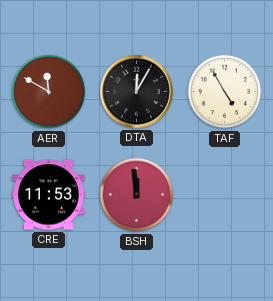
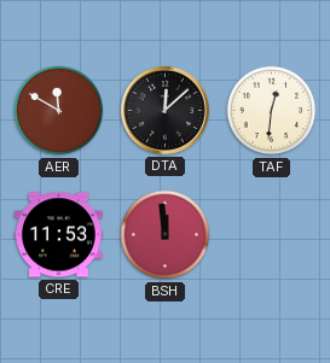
DTA: 12:05 -> 12:08 (164, 110)
TAF: 4:55 -> 12:31 (272, 111)
